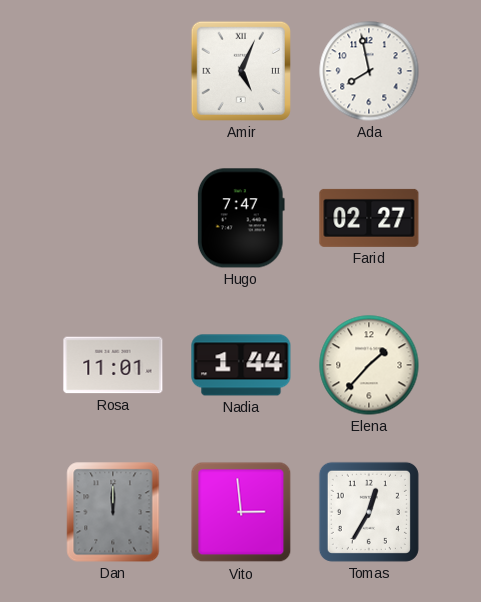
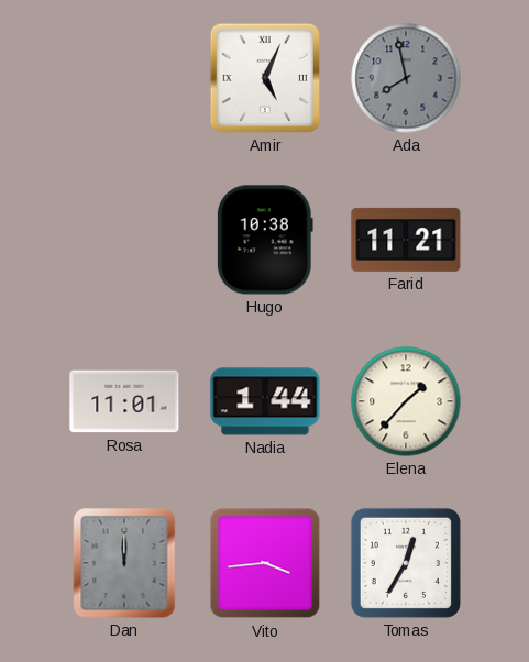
Ada dial: white -> grey (406, 78)
Hugo: 7:47 -> 10:38 (265, 240)
Farid: 02:27 -> 11:21 (406, 240)
Vito: 2:59 -> 3:44 (265, 563)
